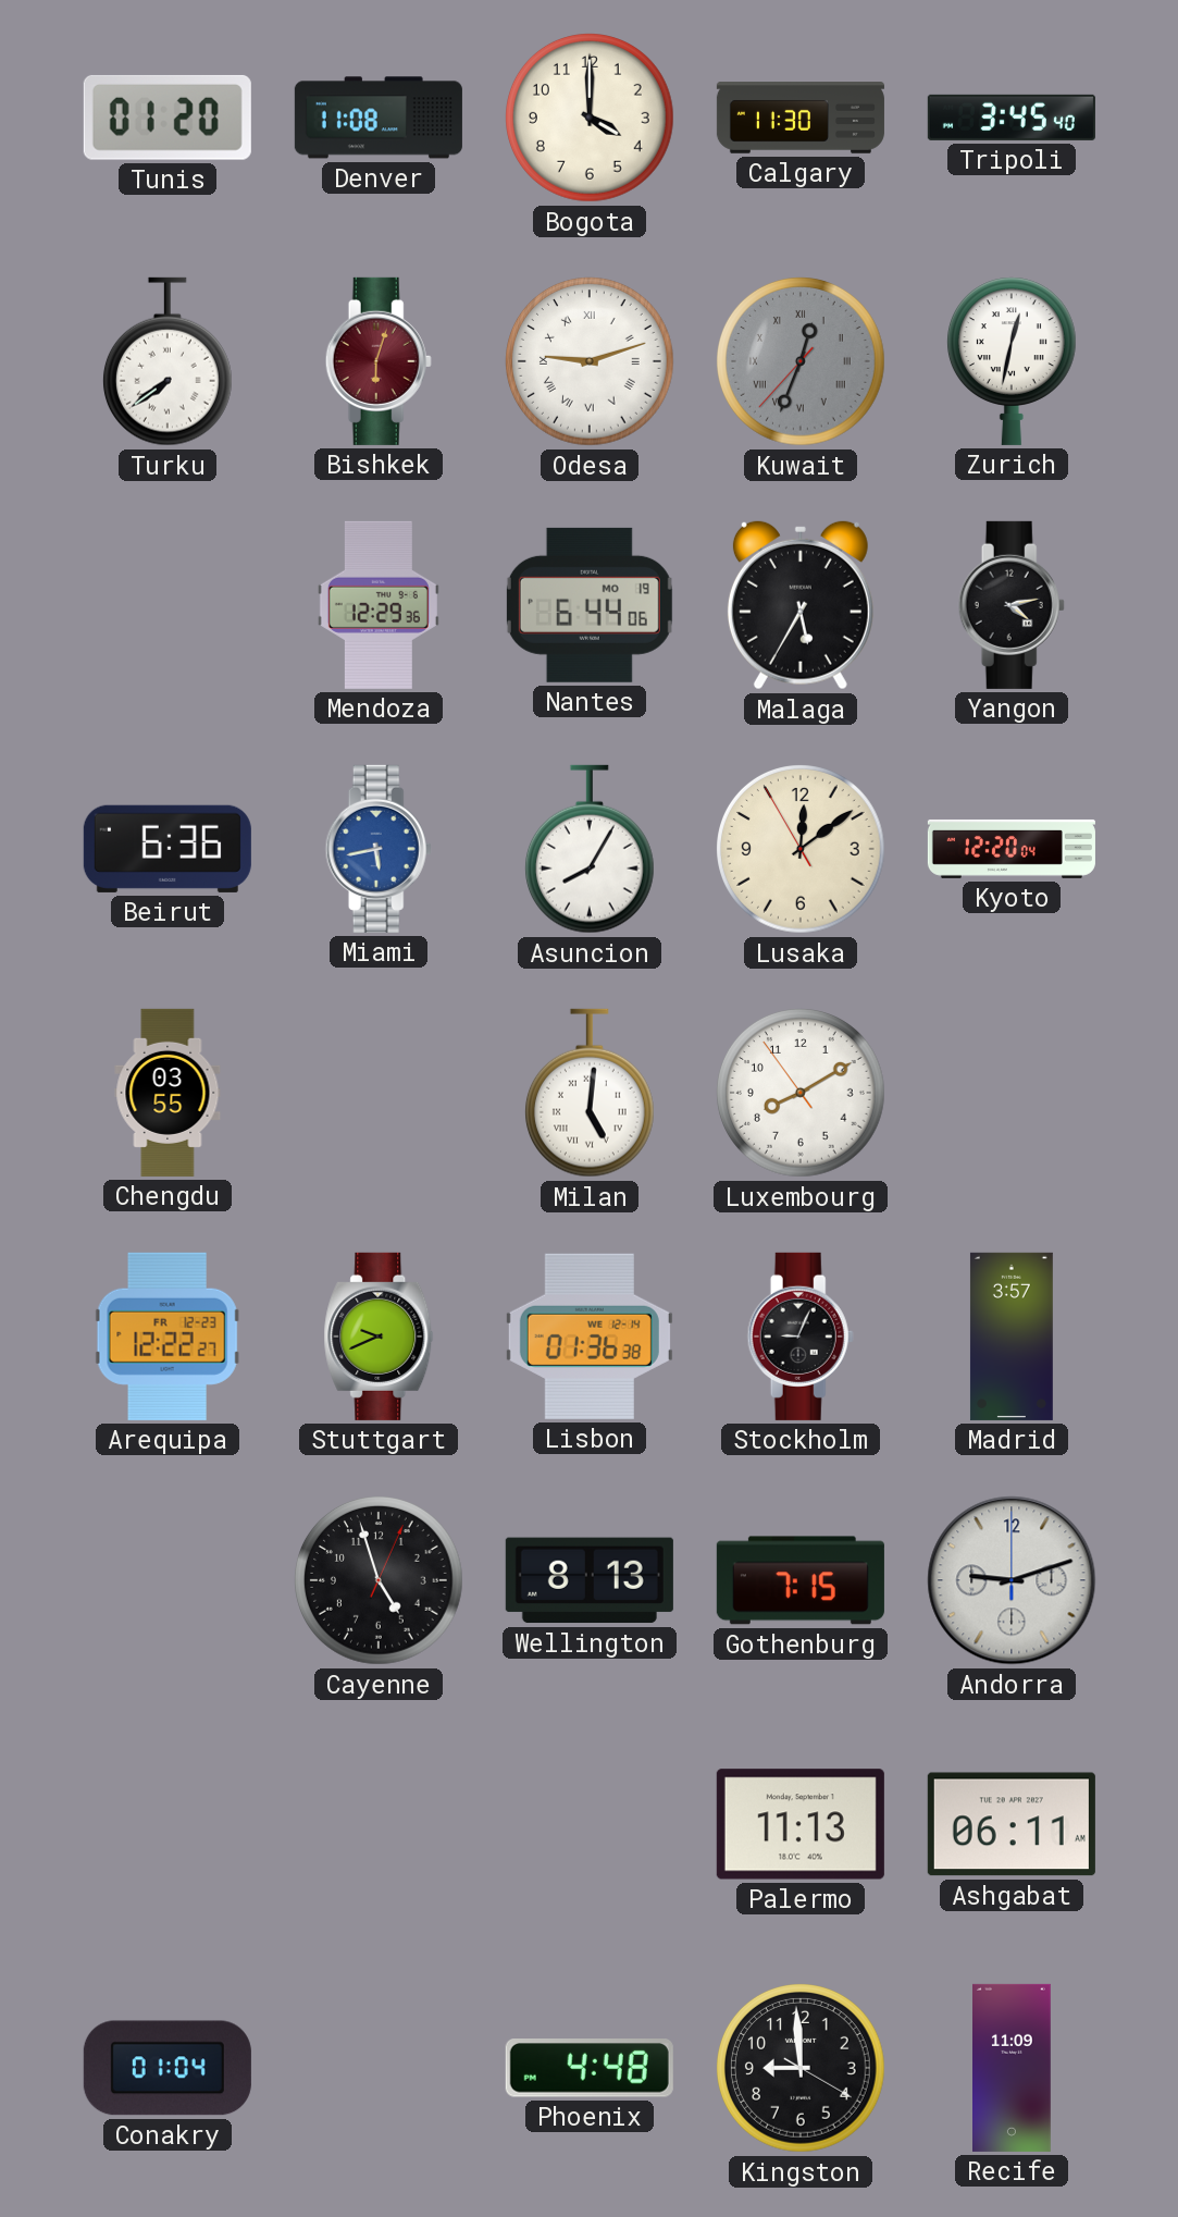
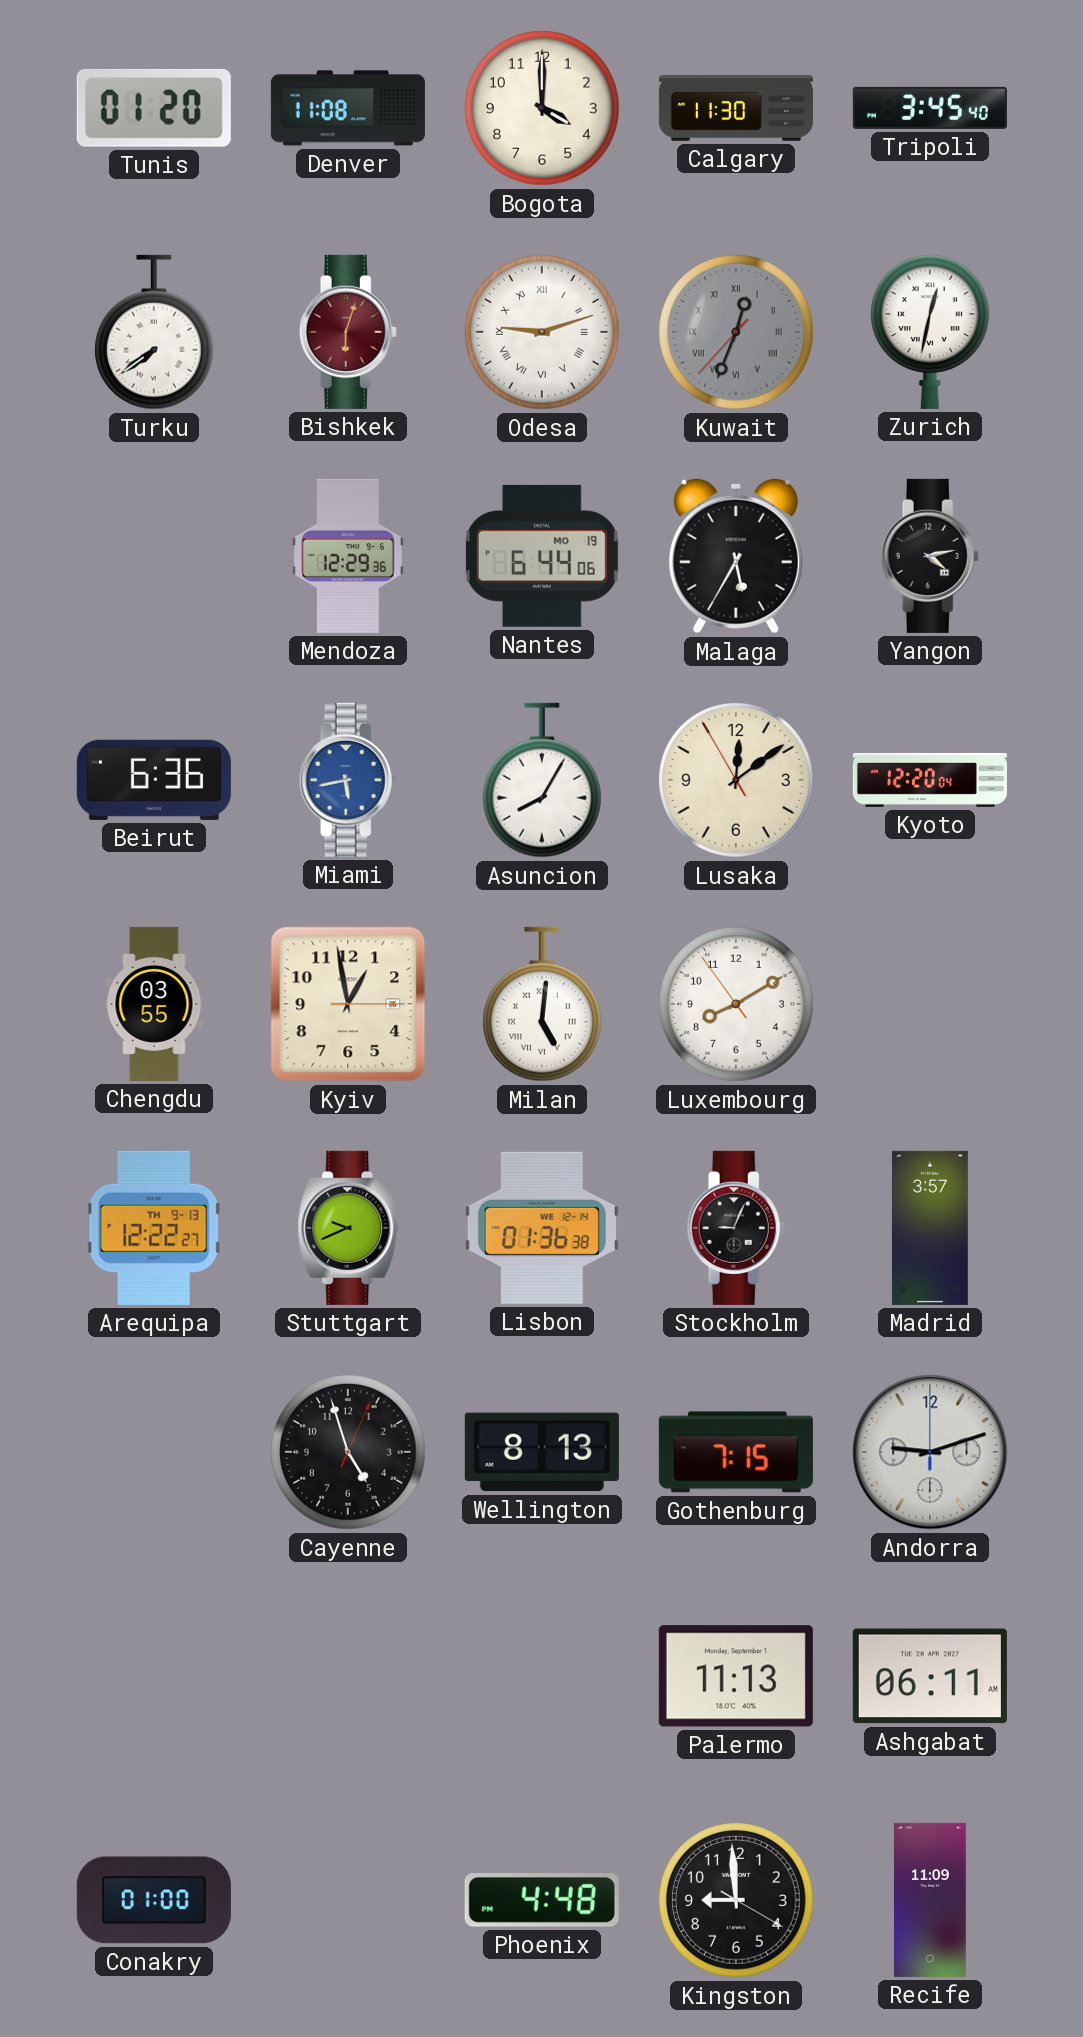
Kyiv: none -> 12:58 (348, 1004)
Arequipa date: FR 12-23 -> TH 9-13 (154, 1228)
Conakry: 01:04 -> 01:00 (154, 1900)
